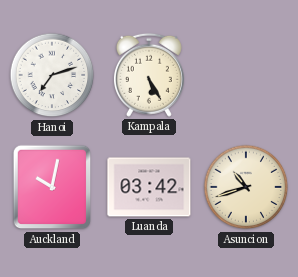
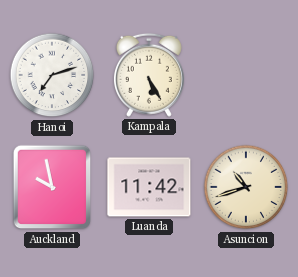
Auckland: 10:02 -> 9:58 (52, 187)
Luanda: 03:42 -> 11:42 (149, 187)
